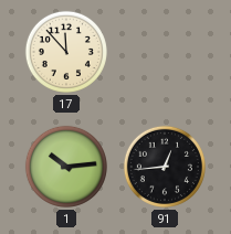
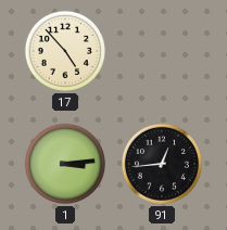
17: 11:53 -> 4:53 (65, 51)
1: 10:14 -> 3:14 (65, 164)
